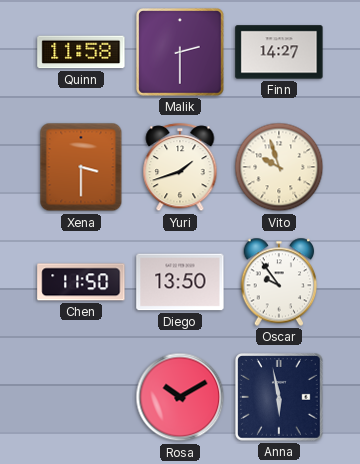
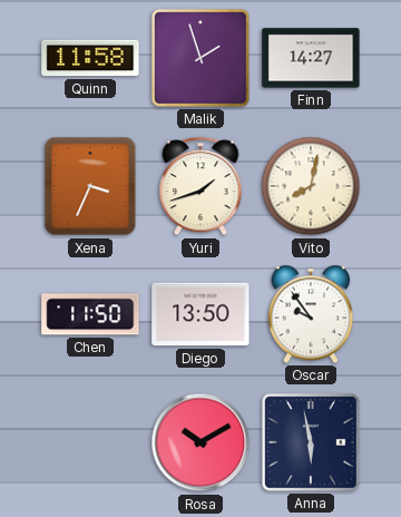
Malik: 2:30 -> 1:57 (202, 59)
Xena: 3:30 -> 3:34 (90, 186)
Vito: 9:57 -> 8:02 (311, 186)
